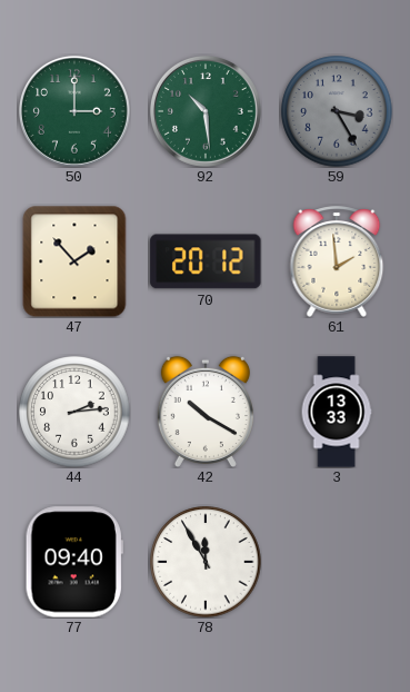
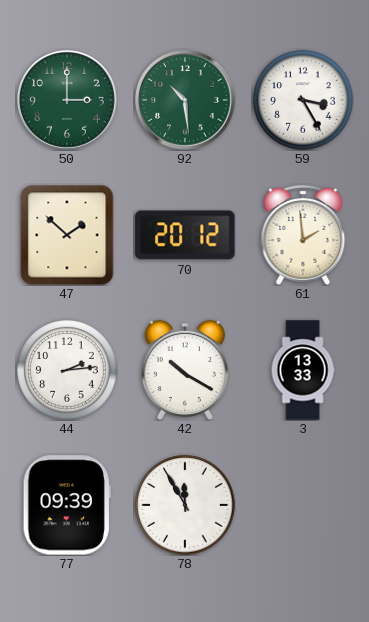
59 dial: grey -> white (303, 100)
47: 1:53 -> 1:52 (67, 235)
77: 09:40 -> 09:39 (67, 505)
